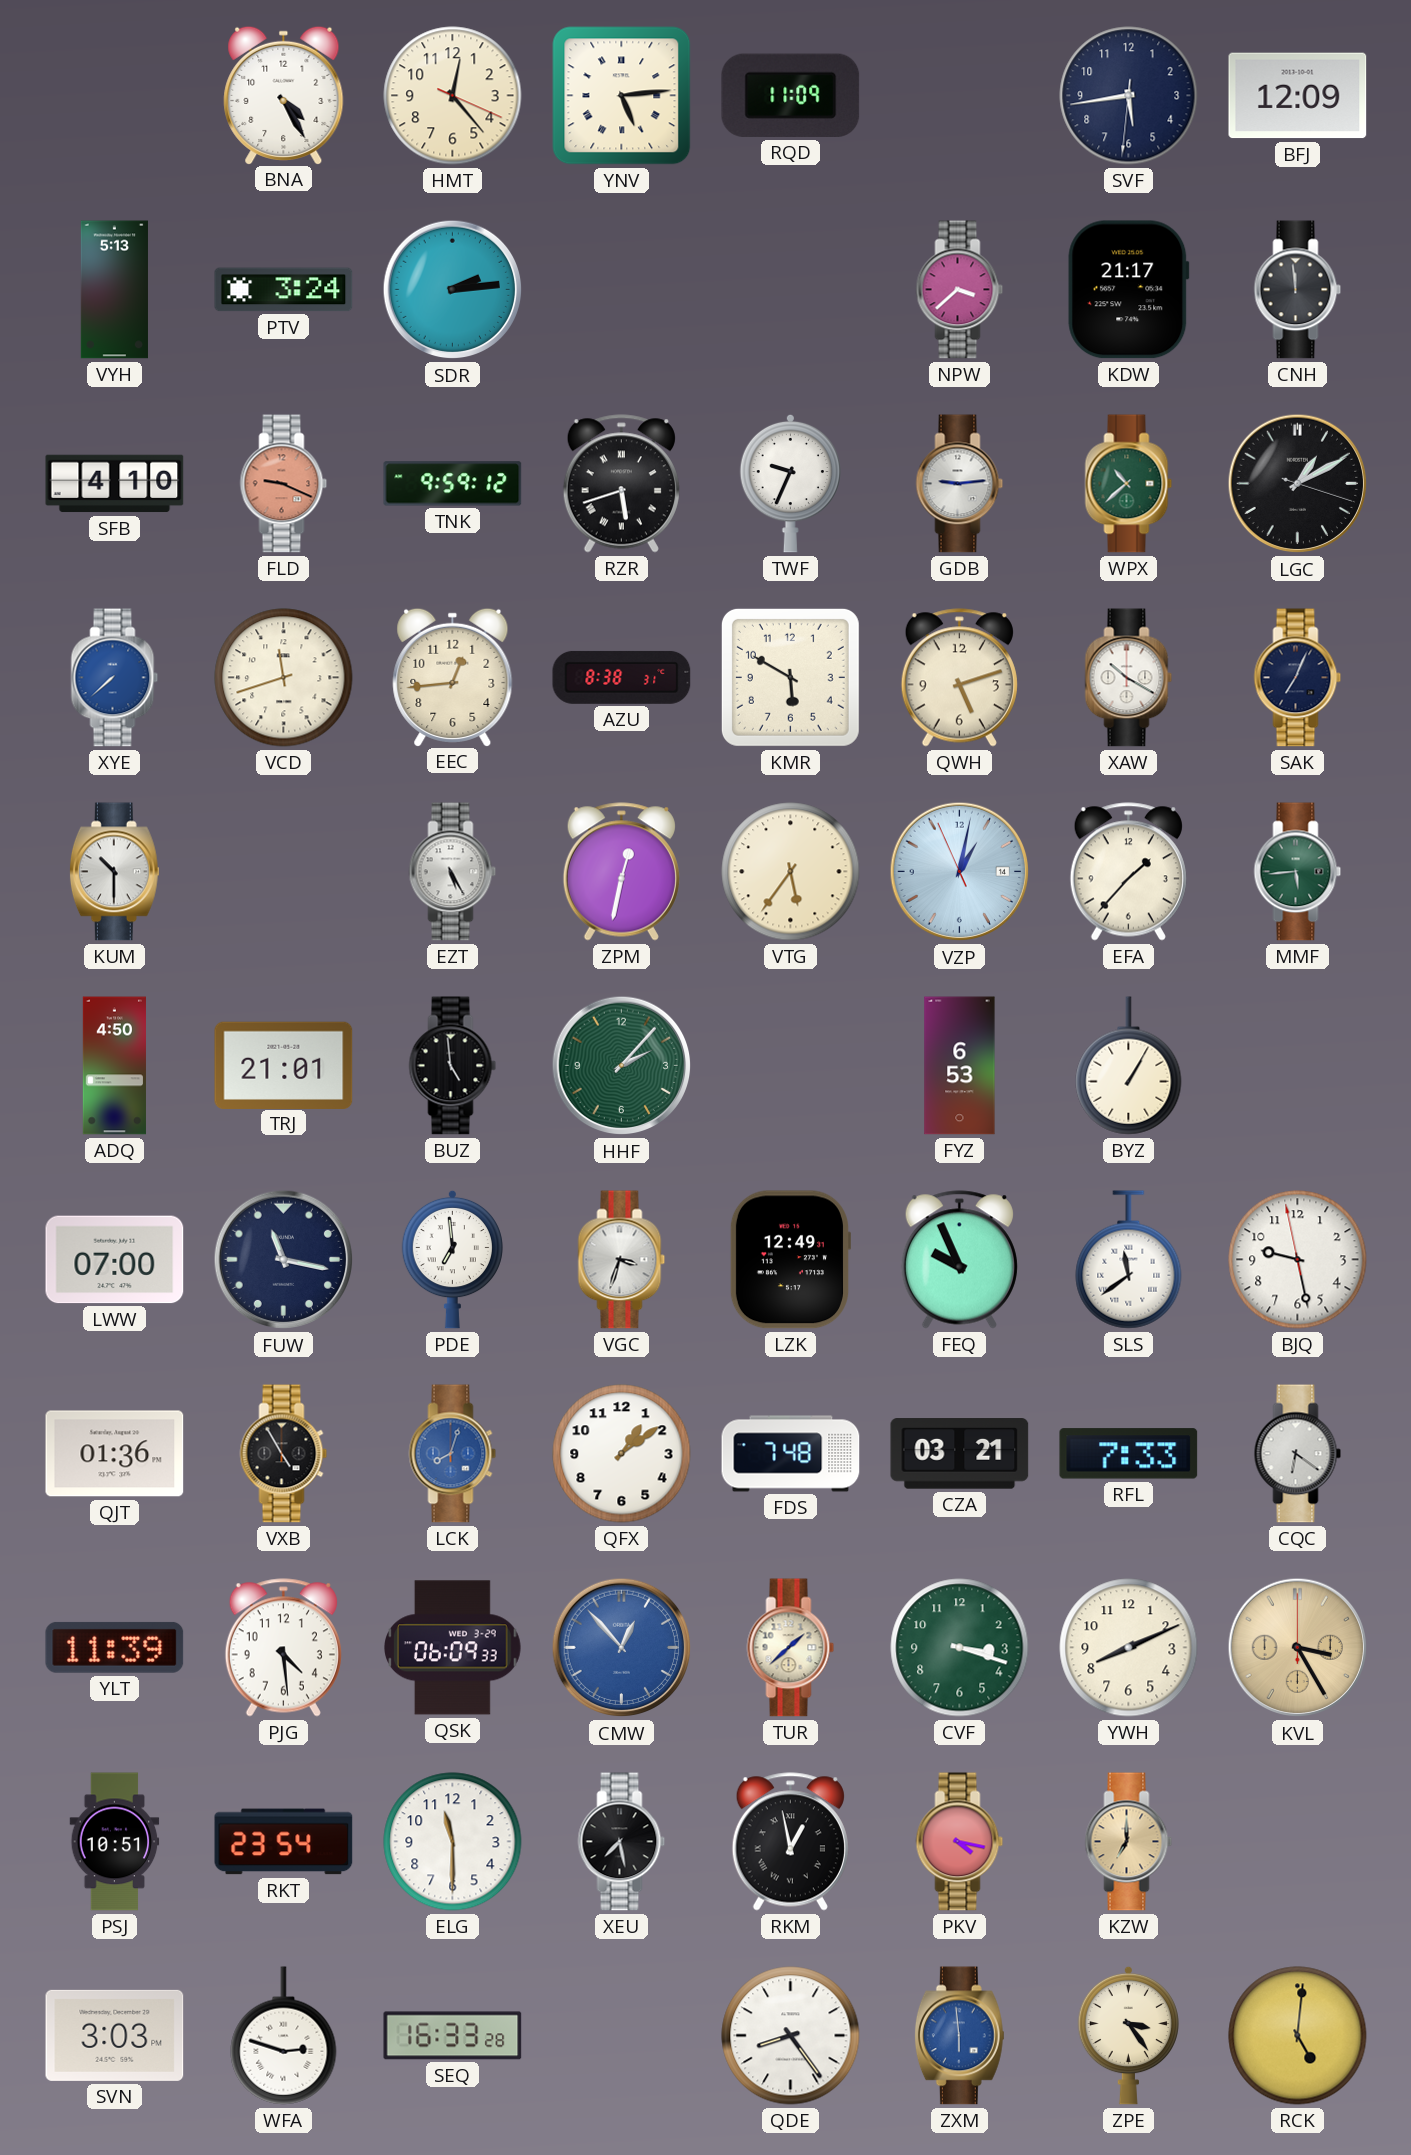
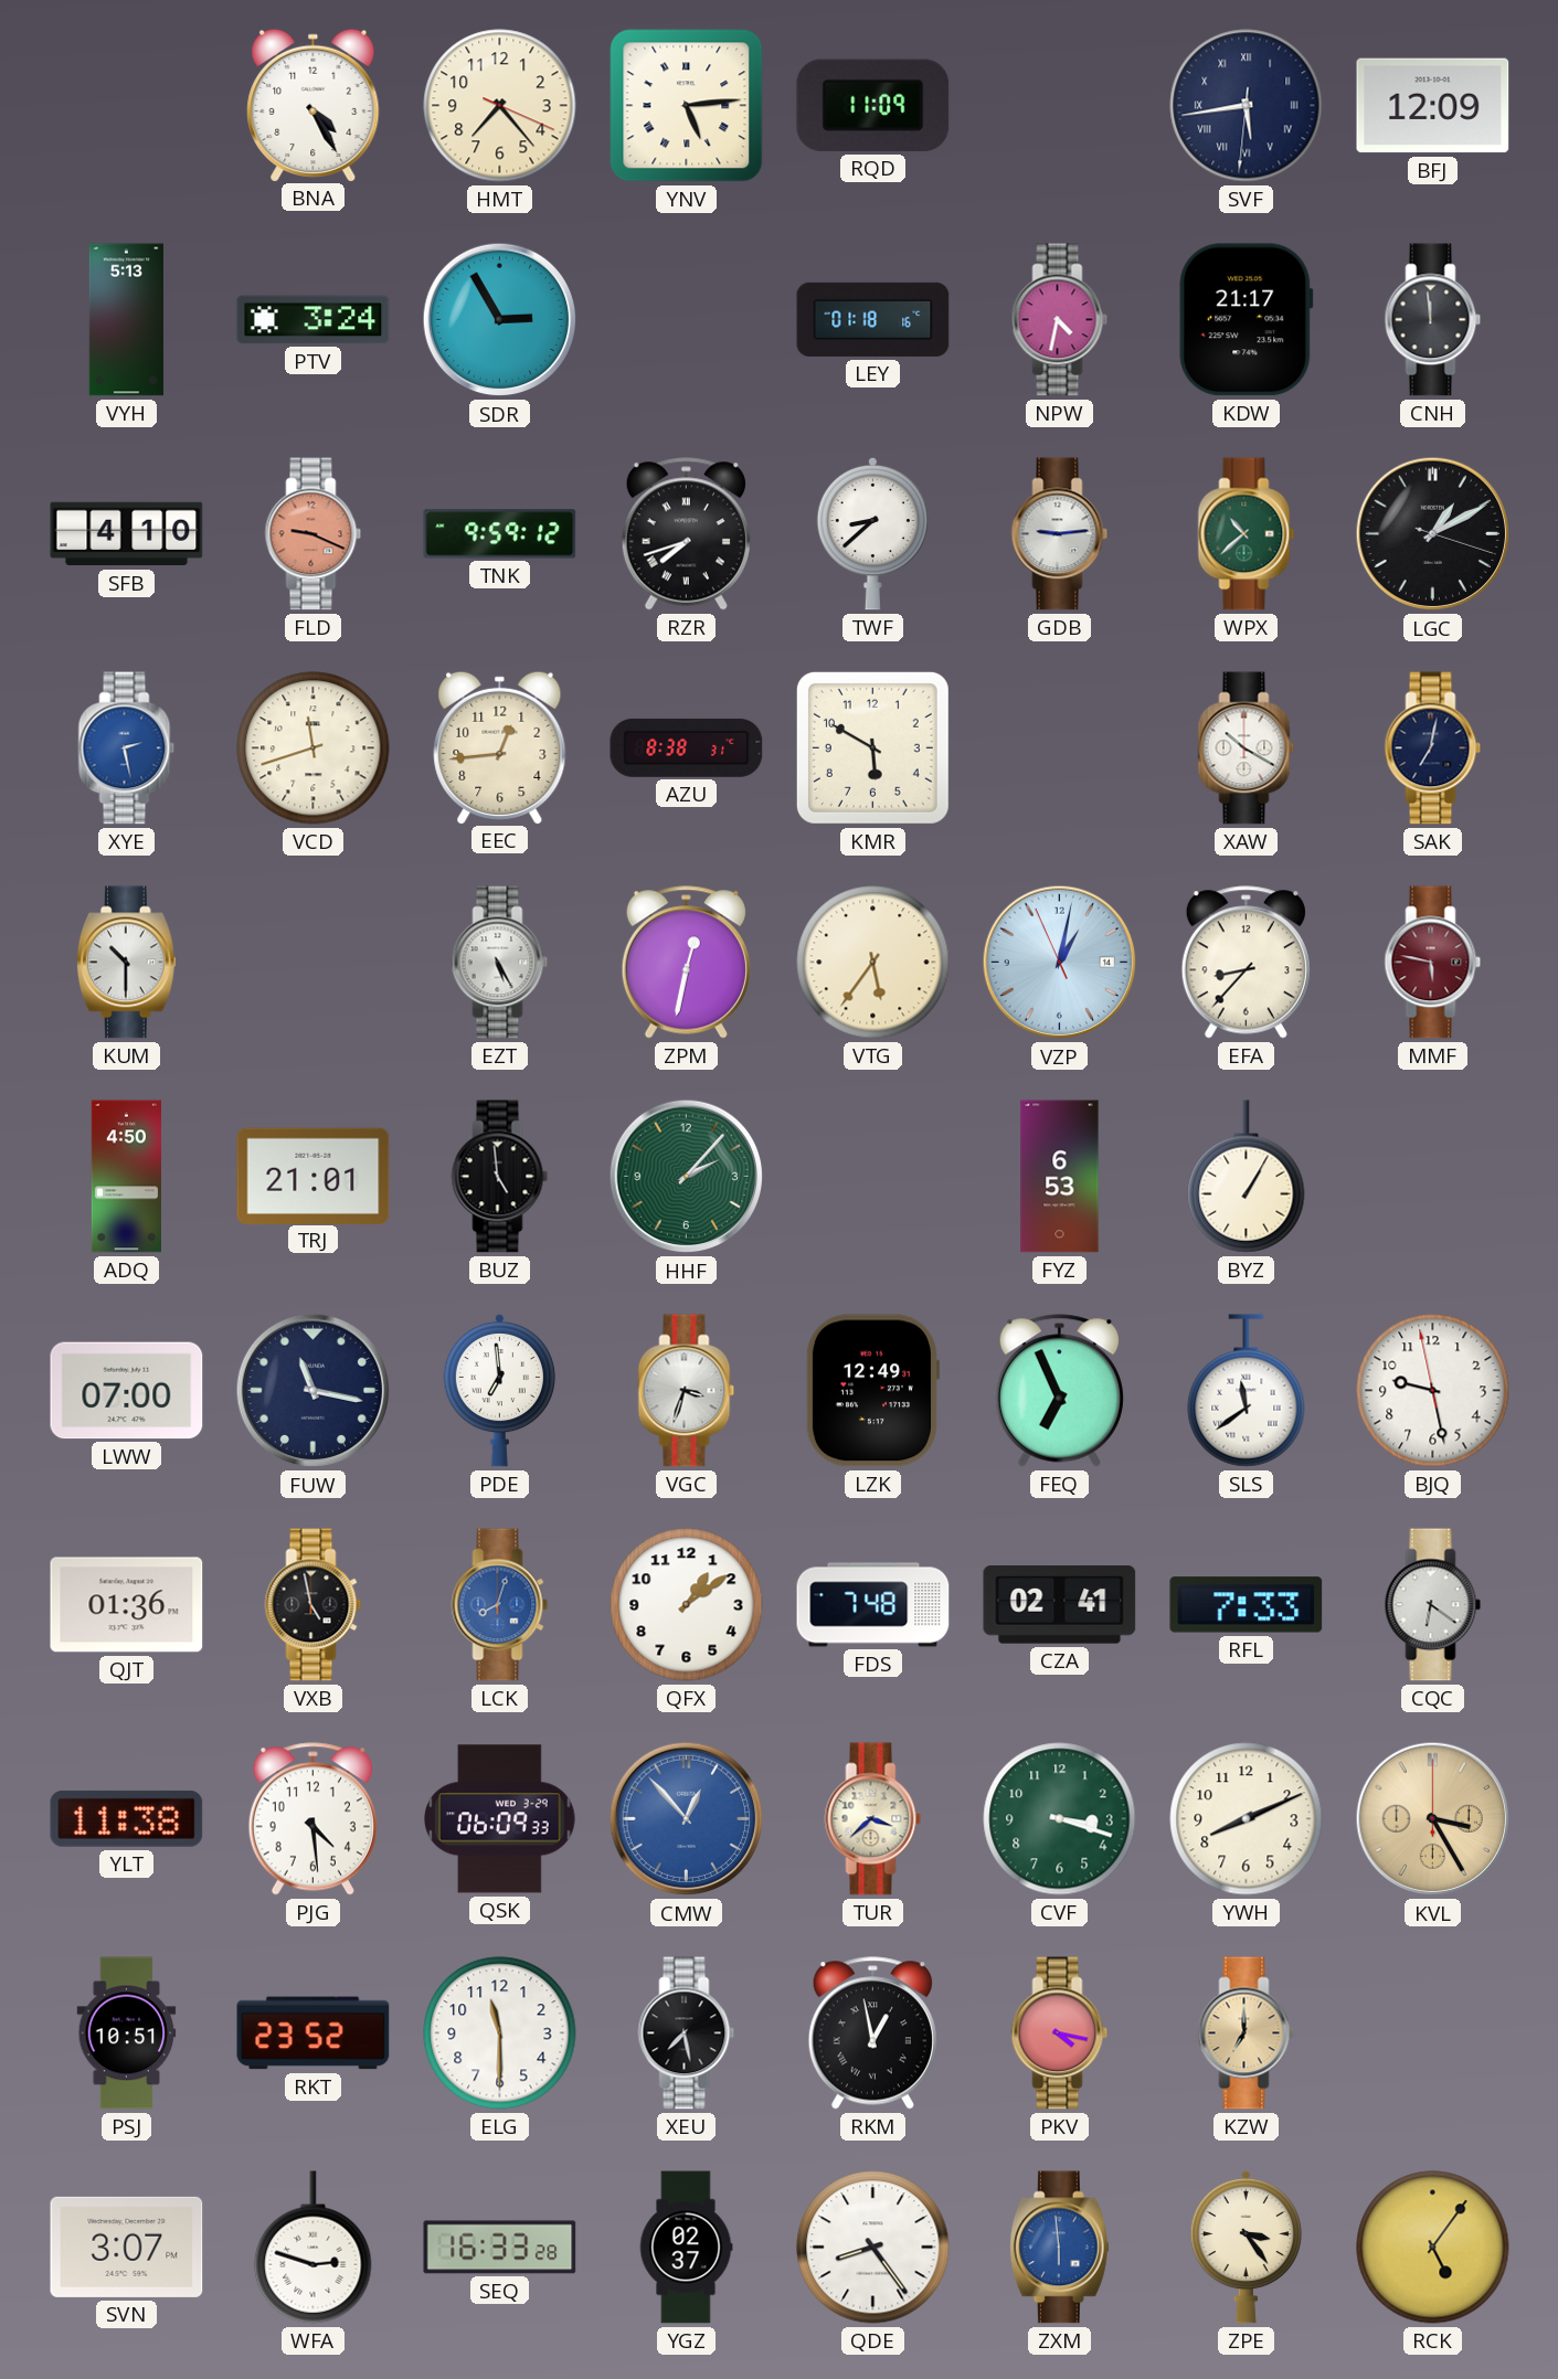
HMT: 12:23 -> 7:23 (500, 106)
SVF numerals: Arabic -> Roman (1247, 106)
SDR: 2:14 -> 2:55 (500, 320)
LEY: none -> 01:18 (873, 319)
NPW: 3:38 -> 4:32 (1060, 320)
RZR: 5:42 -> 7:42 (686, 534)
TWF: 9:34 -> 8:38 (872, 533)
XYE: 7:38 -> 2:28 (127, 748)
QWH: 5:12 -> none (959, 678)
SAK: 7:04 -> 7:02 (1433, 748)
EFA: 1:37 -> 8:37 (1246, 963)
MMF: 5:44 -> 5:47 (1433, 963)
MMF dial: green -> burgundy (1433, 963)
FEQ: 9:56 -> 6:56 (1059, 1391)
VXB: 4:55 -> 4:58 (314, 1605)
CZA: 03:21 -> 02:41 (1060, 1605)
YLT: 11:39 -> 11:38 (127, 1818)
TUR: 1:38 -> 3:38 (873, 1819)
RKT: 23:54 -> 23:52 (314, 2033)
SVN: 3:03 -> 3:07 (127, 2247)
YGZ: none -> 02:37 (686, 2248)
RCK: 5:01 -> 5:06 (1433, 2248)
